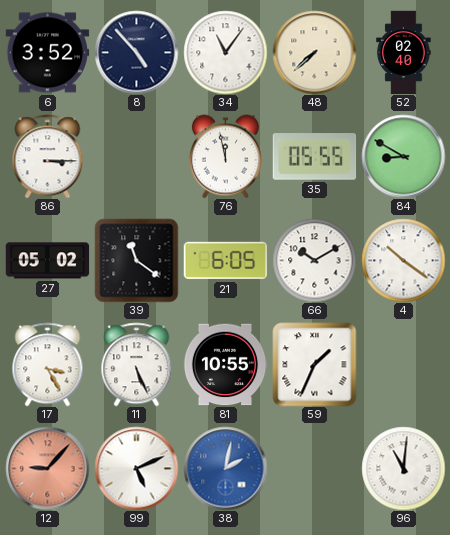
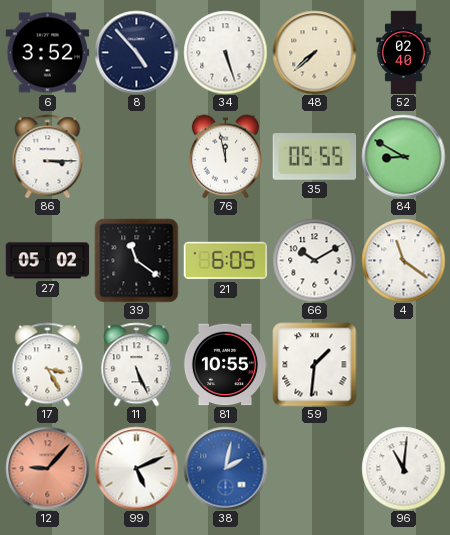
34: 11:06 -> 5:27 (225, 52)
4: 10:21 -> 11:21 (403, 260)
59: 1:34 -> 1:31 (314, 364)
